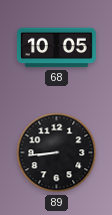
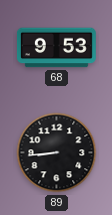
68: 10:05 -> 9:53 (56, 48)
